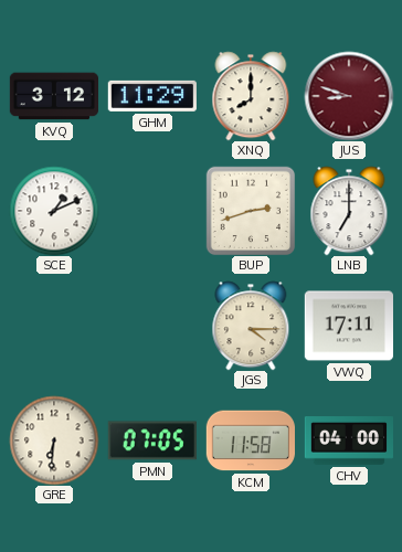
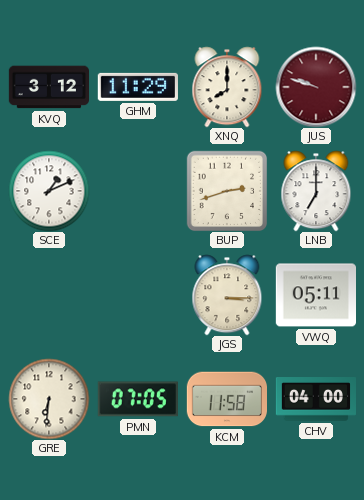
JUS: 8:48 -> 9:48 (316, 87)
JGS: 4:15 -> 3:15 (227, 295)
VWQ: 17:11 -> 05:11 (315, 295)
